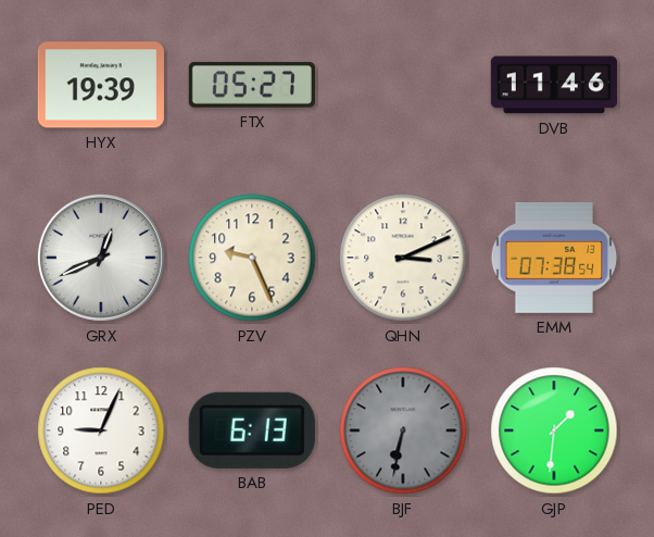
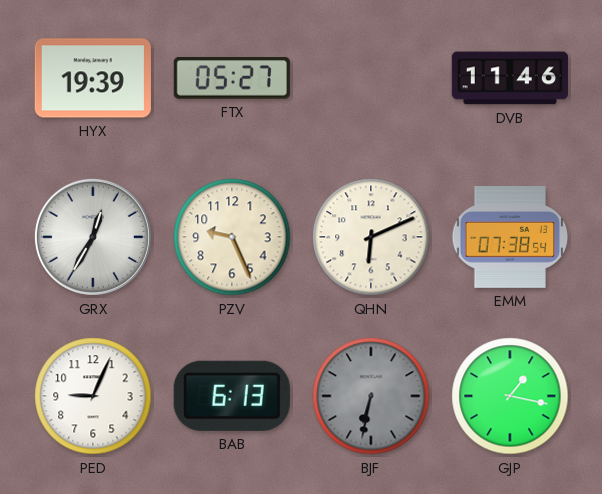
GRX: 12:41 -> 12:35 (93, 237)
QHN: 3:11 -> 6:11 (371, 237)
GJP: 1:31 -> 1:17 (510, 396)
